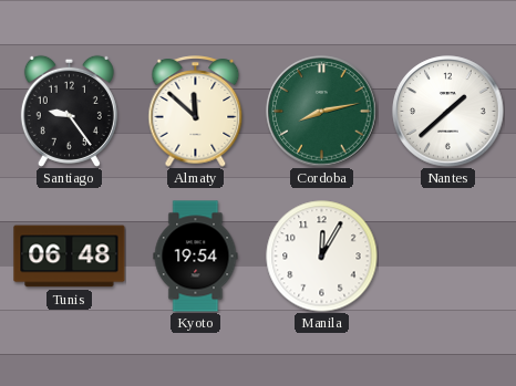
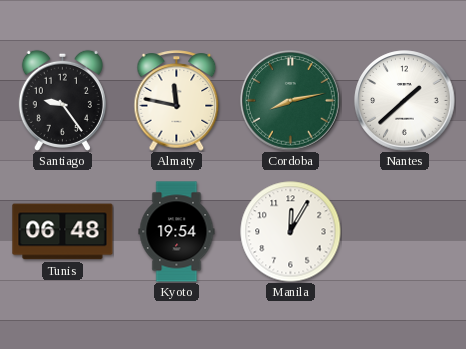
Almaty: 11:52 -> 11:47 (177, 101)
